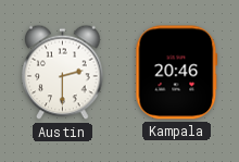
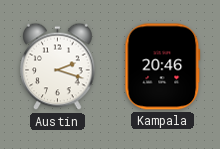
Austin: 2:30 -> 2:18 (58, 67)
